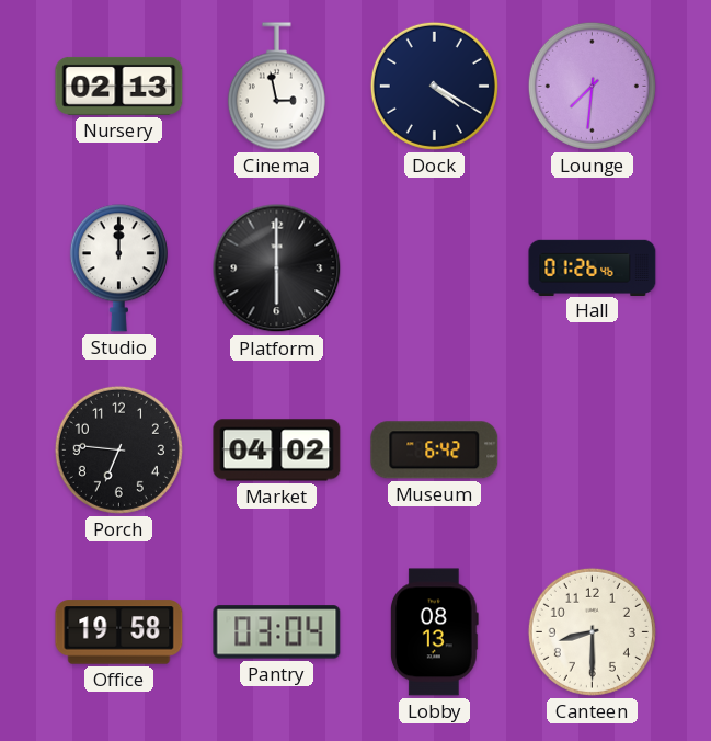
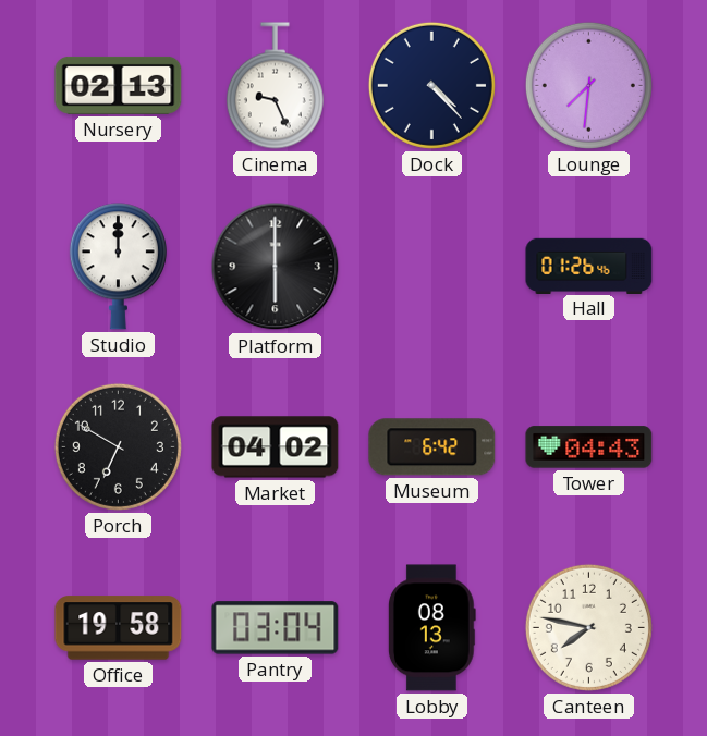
Cinema: 2:58 -> 9:26 (275, 86)
Dock: 4:20 -> 4:23 (431, 85)
Porch: 6:46 -> 6:50 (118, 446)
Tower: none -> 04:43 (589, 447)
Canteen: 8:30 -> 7:47 (588, 627)
